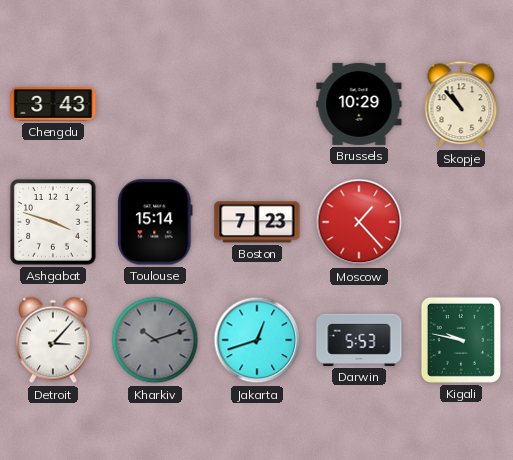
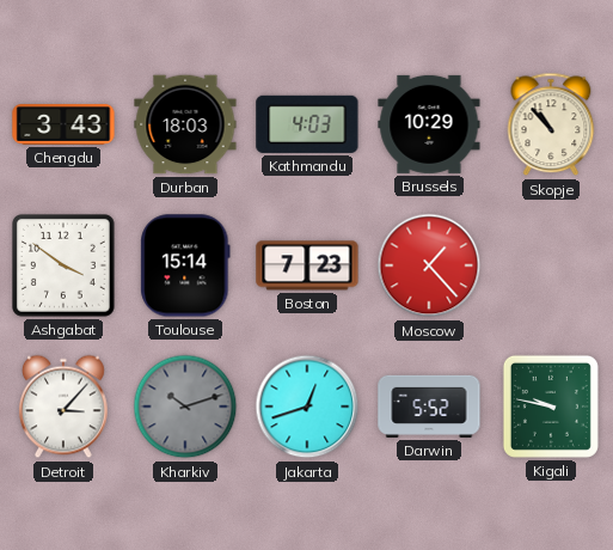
Durban: none -> 18:03 (185, 124)
Kathmandu: none -> 4:03 (307, 124)
Ashgabat: 3:48 -> 3:51 (65, 267)
Darwin: 5:53 -> 5:52 (429, 407)
